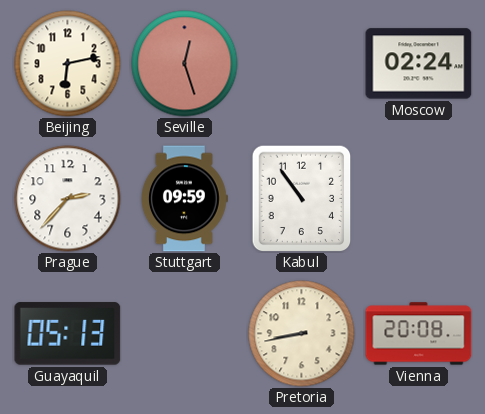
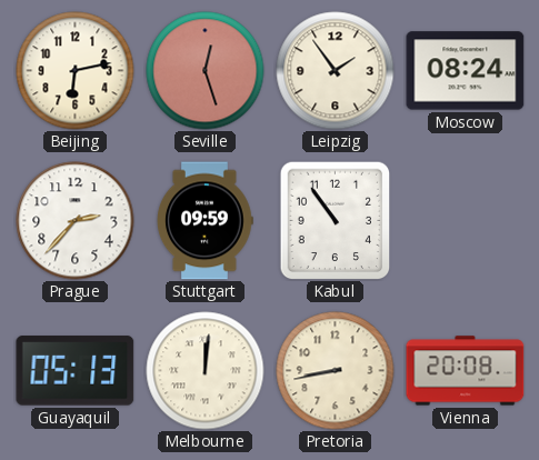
Leipzig: none -> 1:54 (336, 71)
Moscow: 02:24 -> 08:24 (466, 71)
Melbourne: none -> 12:01 (206, 371)
